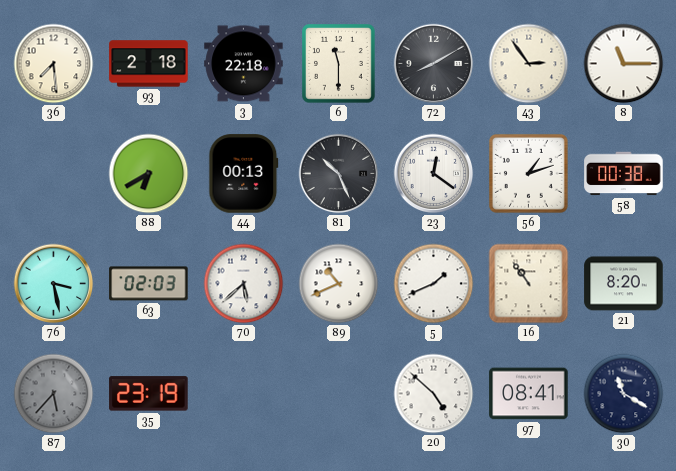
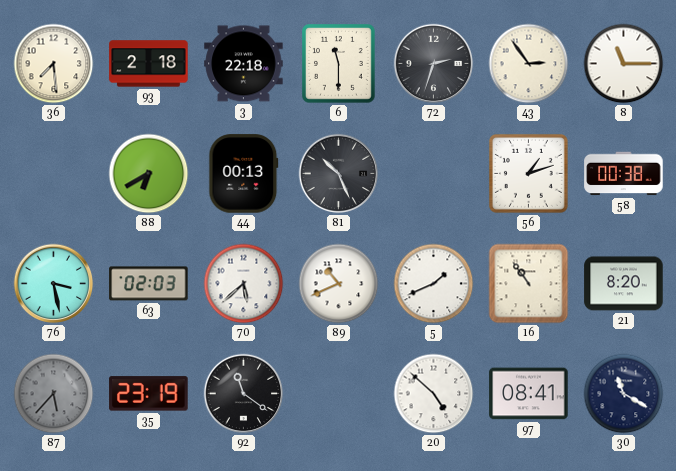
72: 8:10 -> 2:33 (434, 64)
23: 12:21 -> none (434, 174)
92: none -> 11:21 (244, 394)
